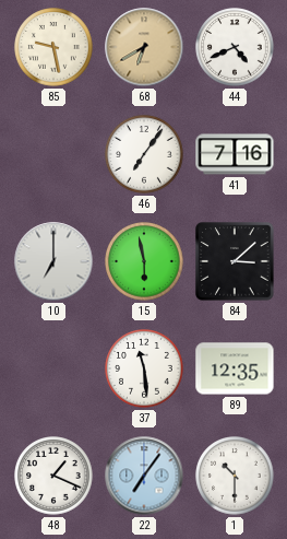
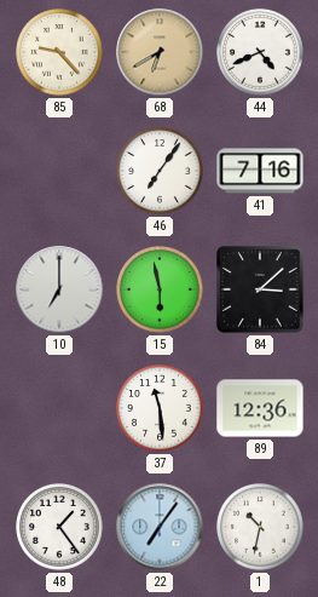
85: 9:28 -> 9:23 (59, 52)
89: 12:35 -> 12:36 (260, 408)
48: 1:19 -> 1:24 (59, 527)
1: 10:30 -> 10:32 (260, 527)
